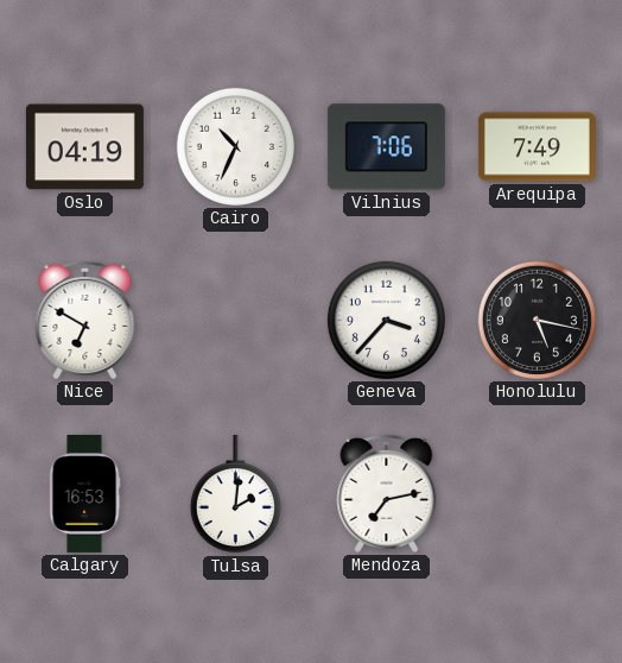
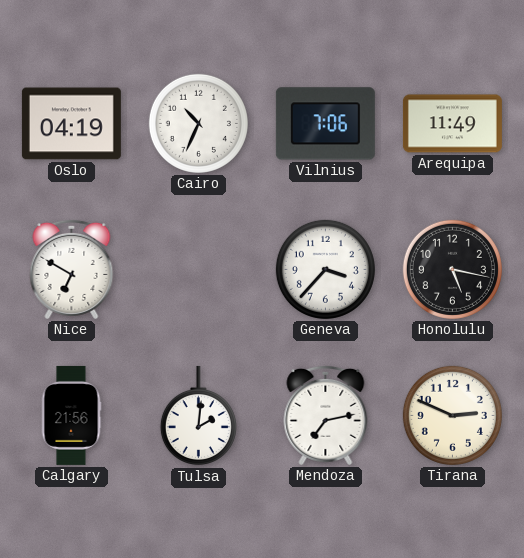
Arequipa: 7:49 -> 11:49 (452, 124)
Calgary: 16:53 -> 21:56 (71, 415)
Tirana: none -> 2:49 (452, 415)
